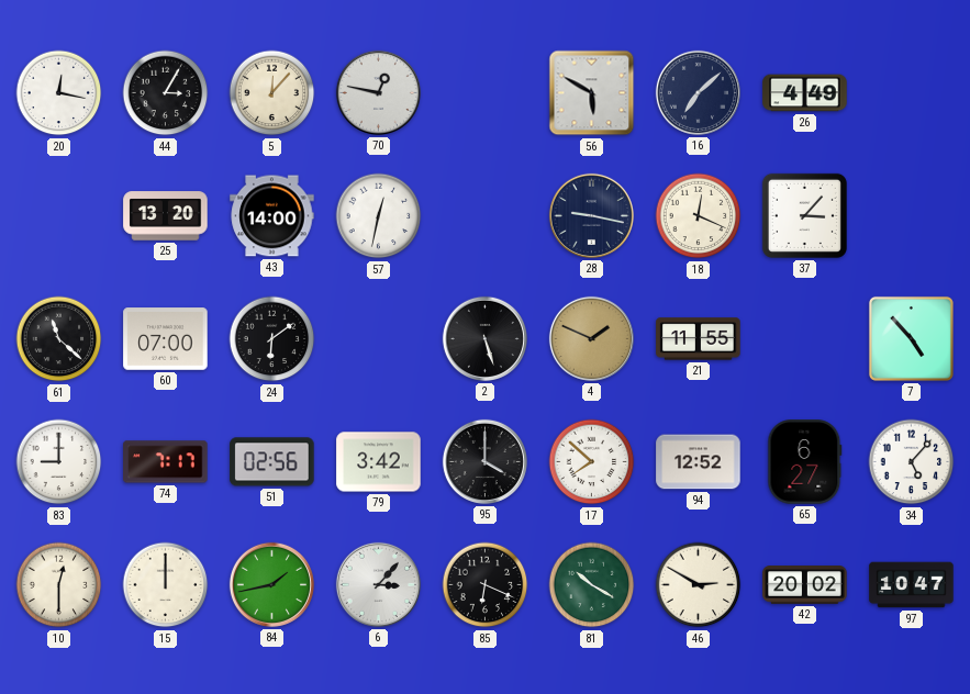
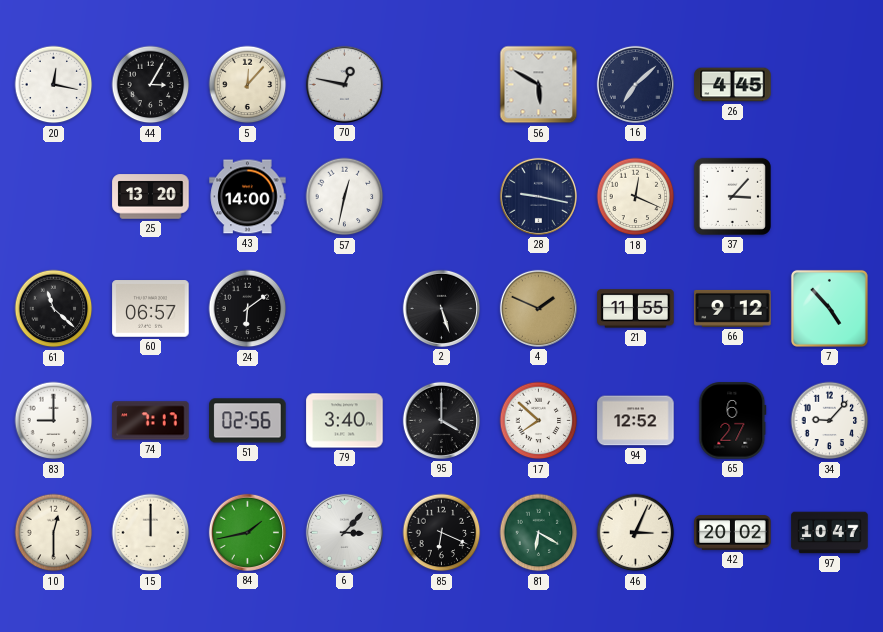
26: 4:49 -> 4:45 (733, 85)
60: 07:00 -> 06:57 (151, 309)
66: none -> 9:12 (733, 308)
79: 3:42 -> 3:40 (345, 421)
34: 5:07 -> 9:07 (830, 421)
81: 10:20 -> 6:20 (539, 533)
46: 2:50 -> 3:04 (636, 533)
